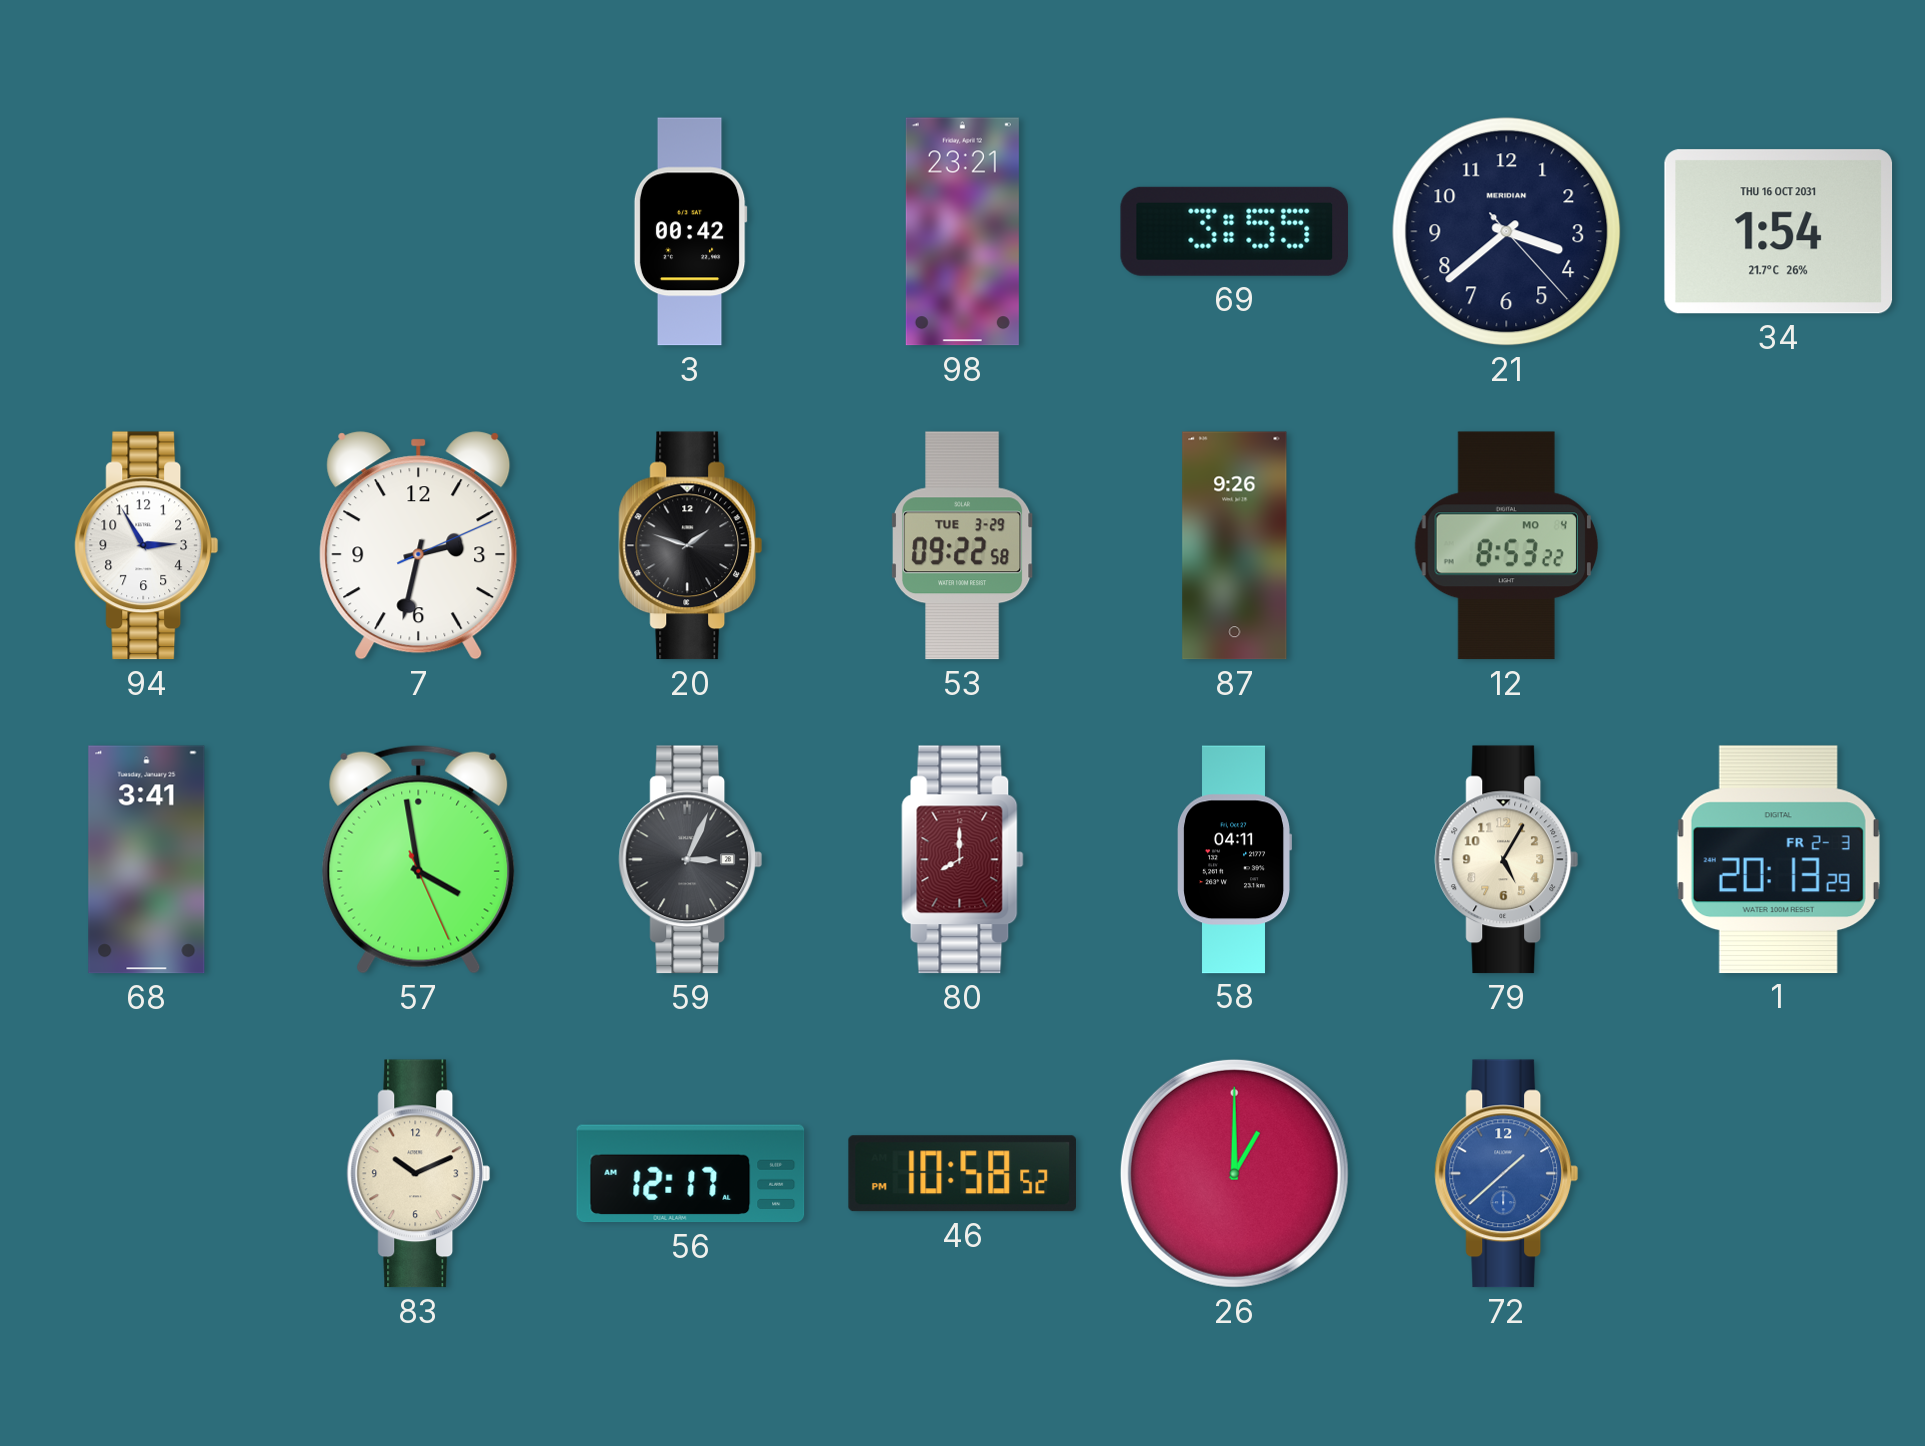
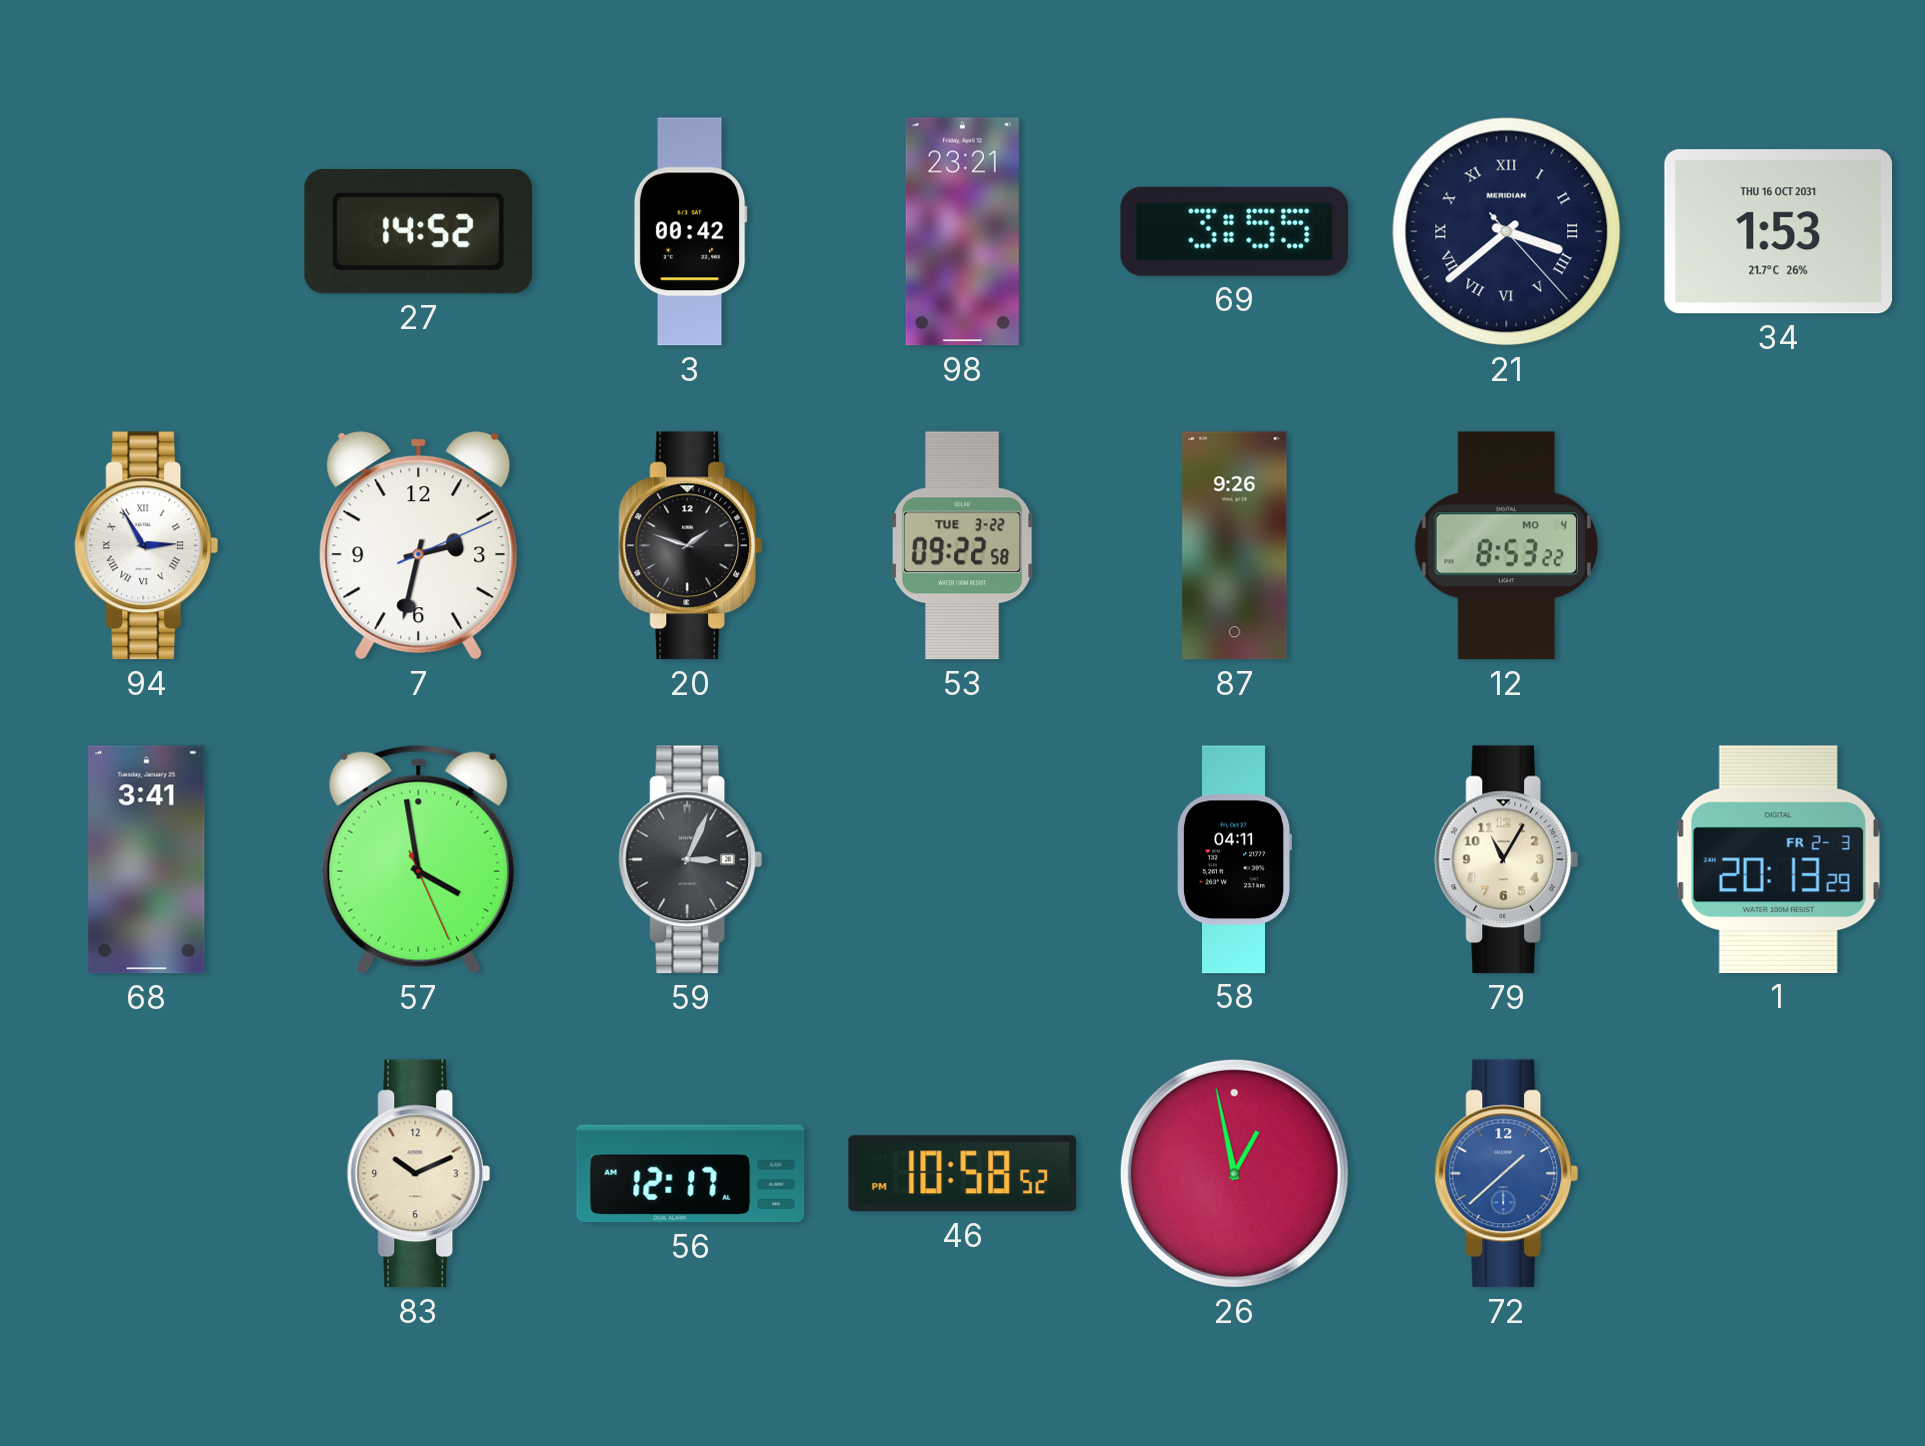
27: none -> 14:52 (418, 231)
21 numerals: Arabic -> Roman (1507, 232)
34: 1:54 -> 1:53 (1779, 232)
94 numerals: Arabic -> Roman (147, 546)
53 date: TUE 3-29 -> TUE 3-22 (963, 546)
80: 8:00 -> none (963, 860)
79: 5:05 -> 11:05 (1507, 860)
26: 1:00 -> 12:58 (1234, 1173)
